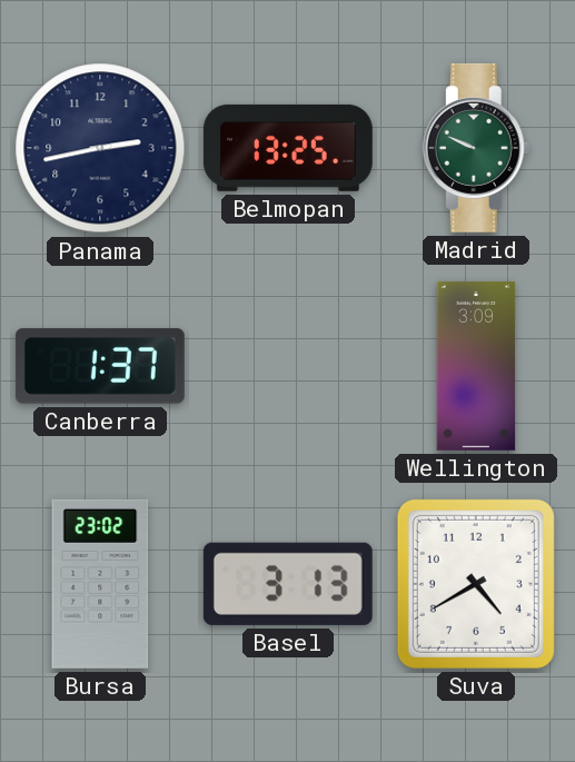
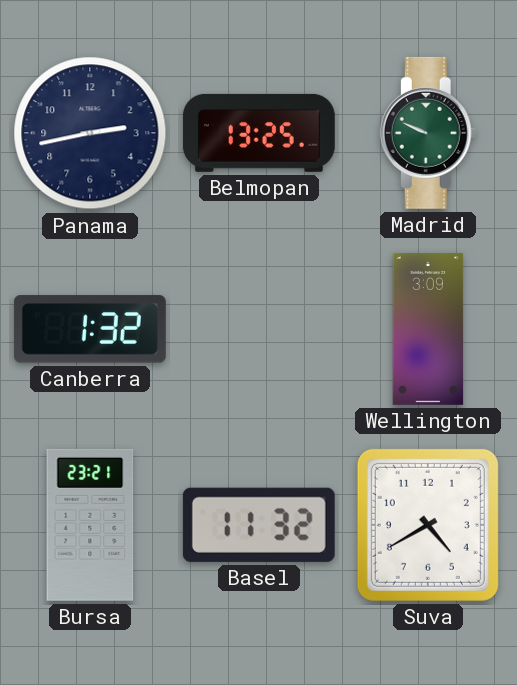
Canberra: 1:37 -> 1:32 (90, 329)
Bursa: 23:02 -> 23:21 (90, 525)
Basel: 3:13 -> 11:32 (259, 525)
